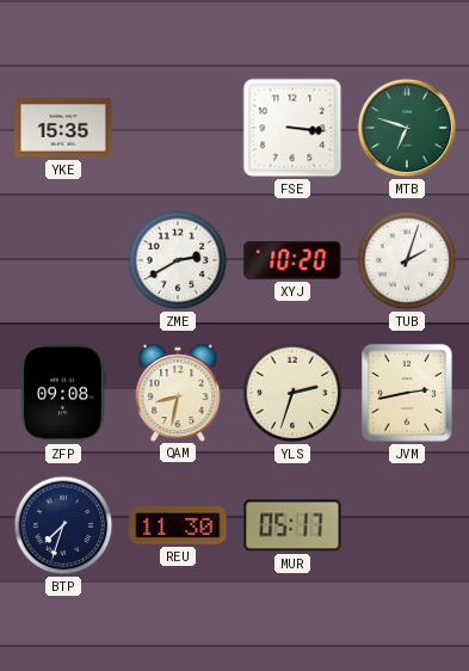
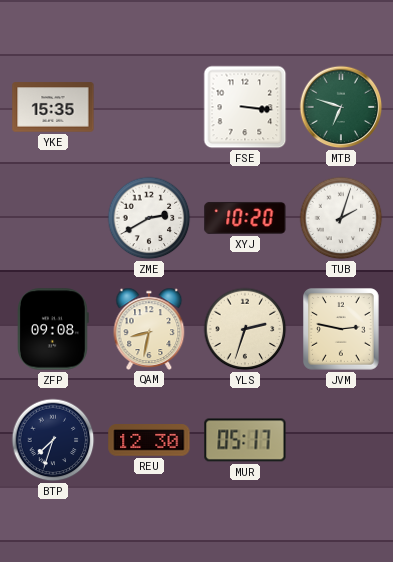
JVM: 2:43 -> 2:47 (342, 330)
REU: 11:30 -> 12:30 (149, 440)
